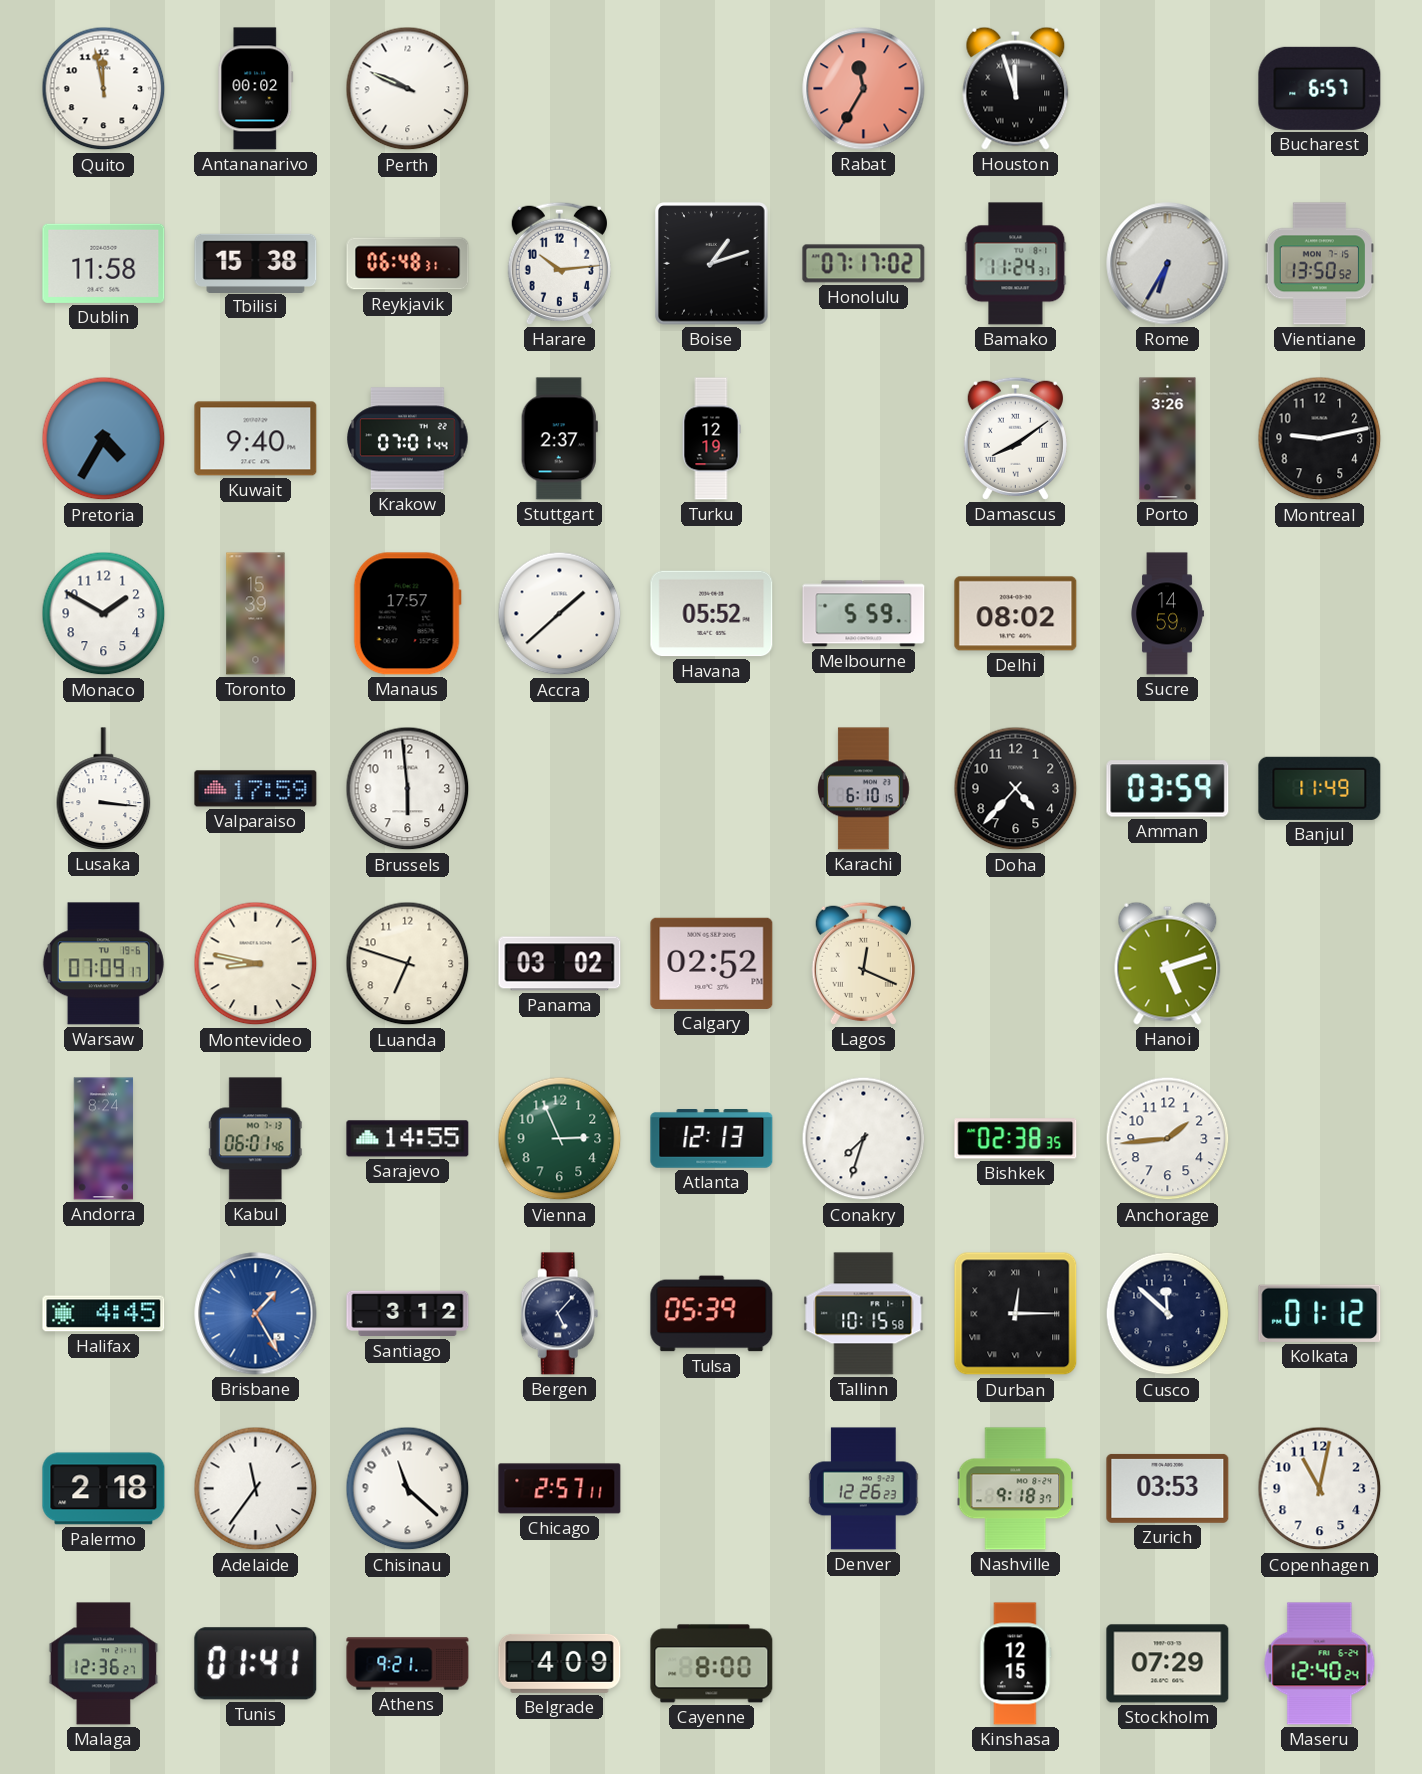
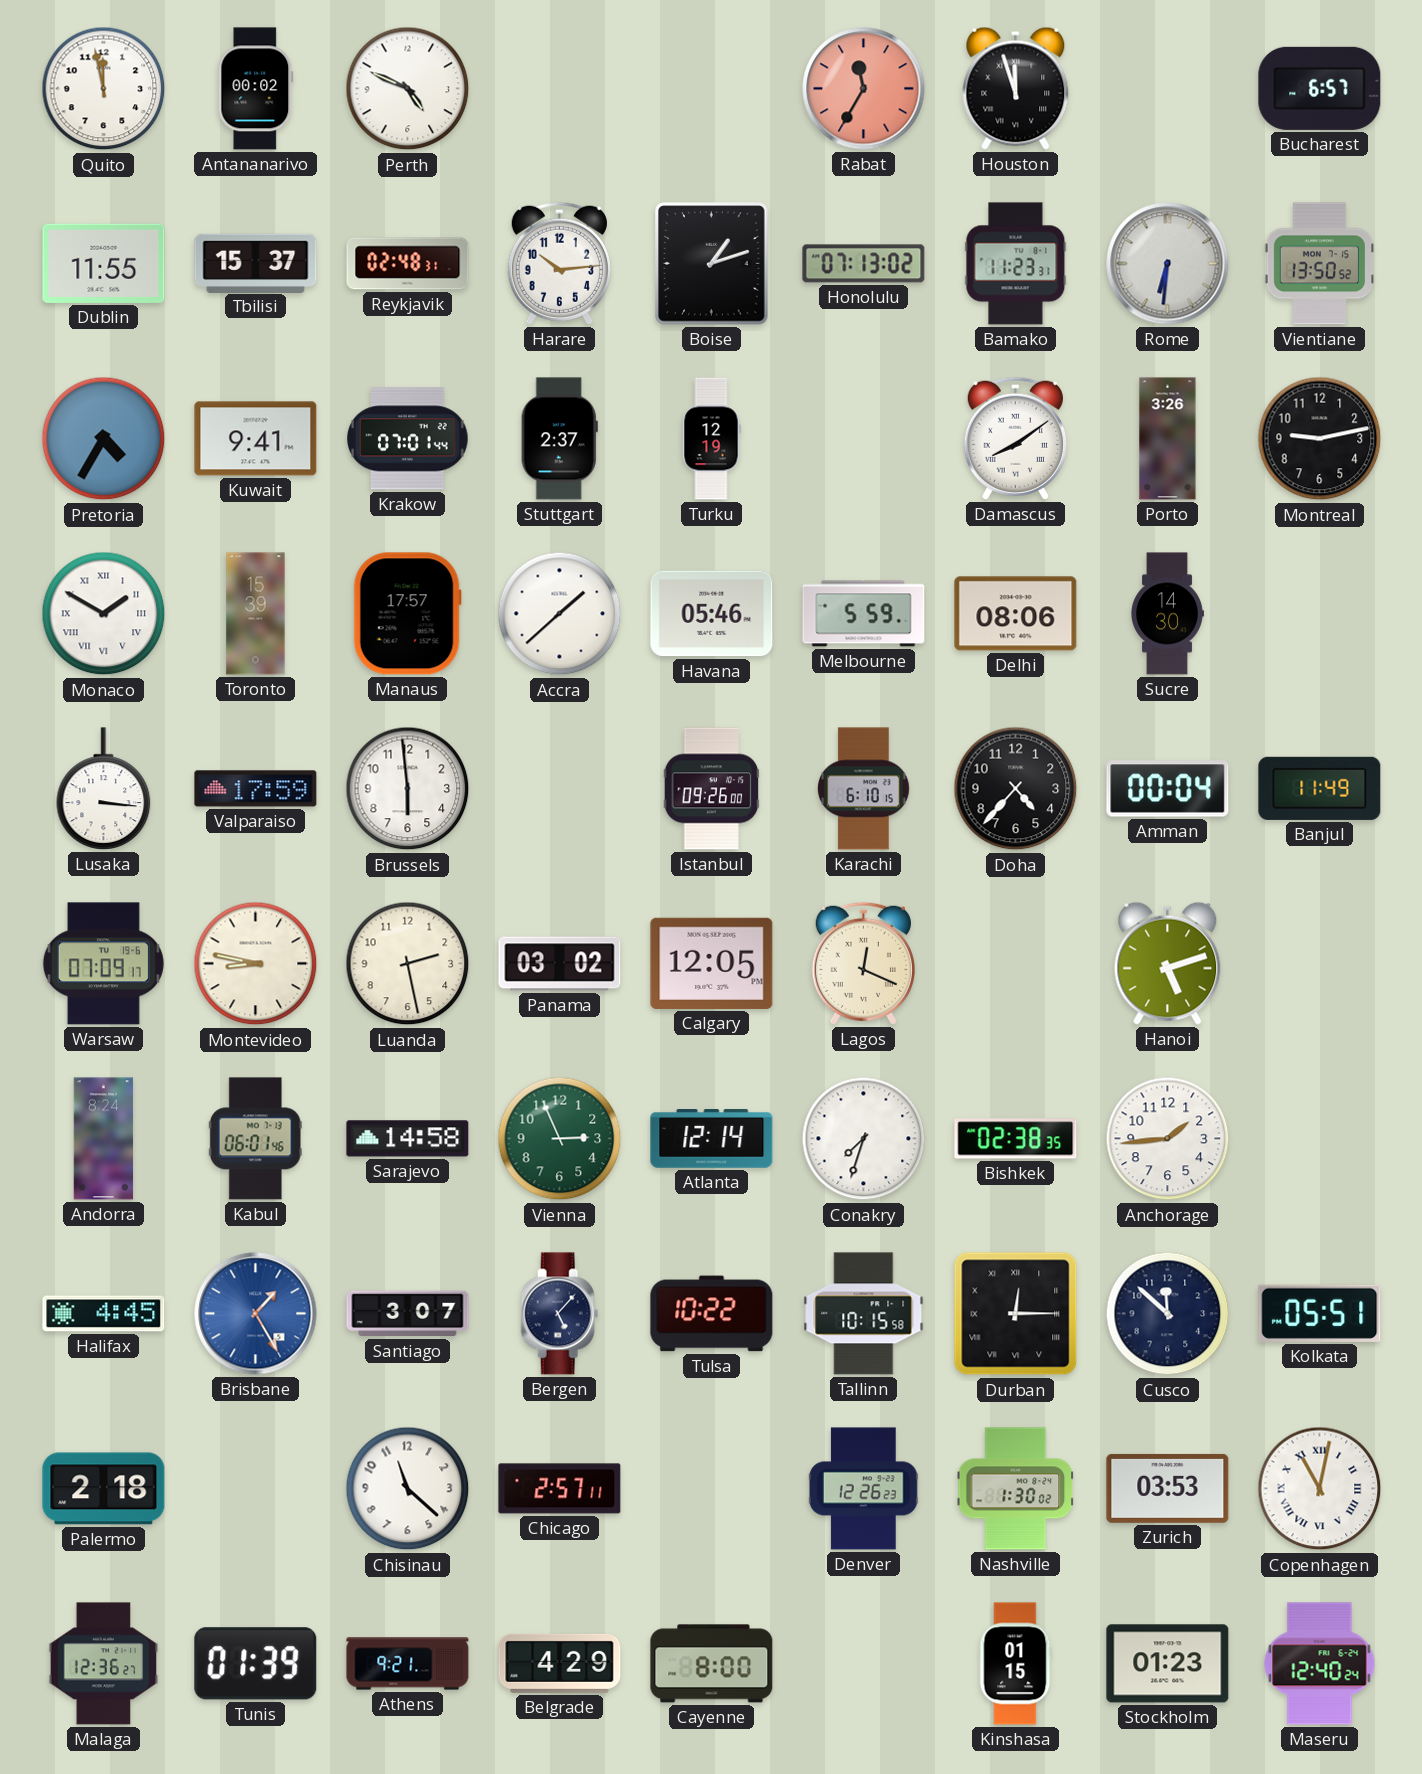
Perth: 9:49 -> 4:49 (408, 89)
Dublin: 11:58 -> 11:55 (104, 263)
Tbilisi: 15:38 -> 15:37 (256, 263)
Reykjavik: 06:48 -> 02:48 (408, 264)
Honolulu: 07:17 -> 07:13 (864, 264)
Bamako: 11:24 -> 11:23 (1016, 264)
Rome: 6:35 -> 6:31 (1168, 264)
Kuwait: 9:40 -> 9:41 (256, 439)
Monaco numerals: Arabic -> Roman (104, 614)
Havana: 05:52 -> 05:46 (712, 614)
Delhi: 08:02 -> 08:06 (1016, 614)
Sucre: 14:59 -> 14:30 (1167, 614)
Istanbul: none -> 09:26 (712, 789)
Amman: 03:59 -> 00:04 (1168, 789)
Luanda: 6:48 -> 2:28 (408, 964)
Calgary: 02:52 -> 12:05 (712, 963)
Sarajevo: 14:55 -> 14:58 (408, 1139)
Atlanta: 12:13 -> 12:14 (712, 1139)
Santiago: 3:12 -> 3:07 (408, 1314)
Tulsa: 05:39 -> 10:22 (712, 1314)
Kolkata: 01:12 -> 05:51 (1320, 1313)
Adelaide: 11:36 -> none (256, 1489)
Nashville: 9:18 -> 1:30 (1016, 1489)
Copenhagen numerals: Arabic -> Roman (1320, 1489)
Tunis: 01:41 -> 01:39 (256, 1664)
Belgrade: 4:09 -> 4:29 (560, 1663)
Kinshasa: 12:15 -> 01:15 (1015, 1664)
Stockholm: 07:29 -> 01:23 (1168, 1664)
